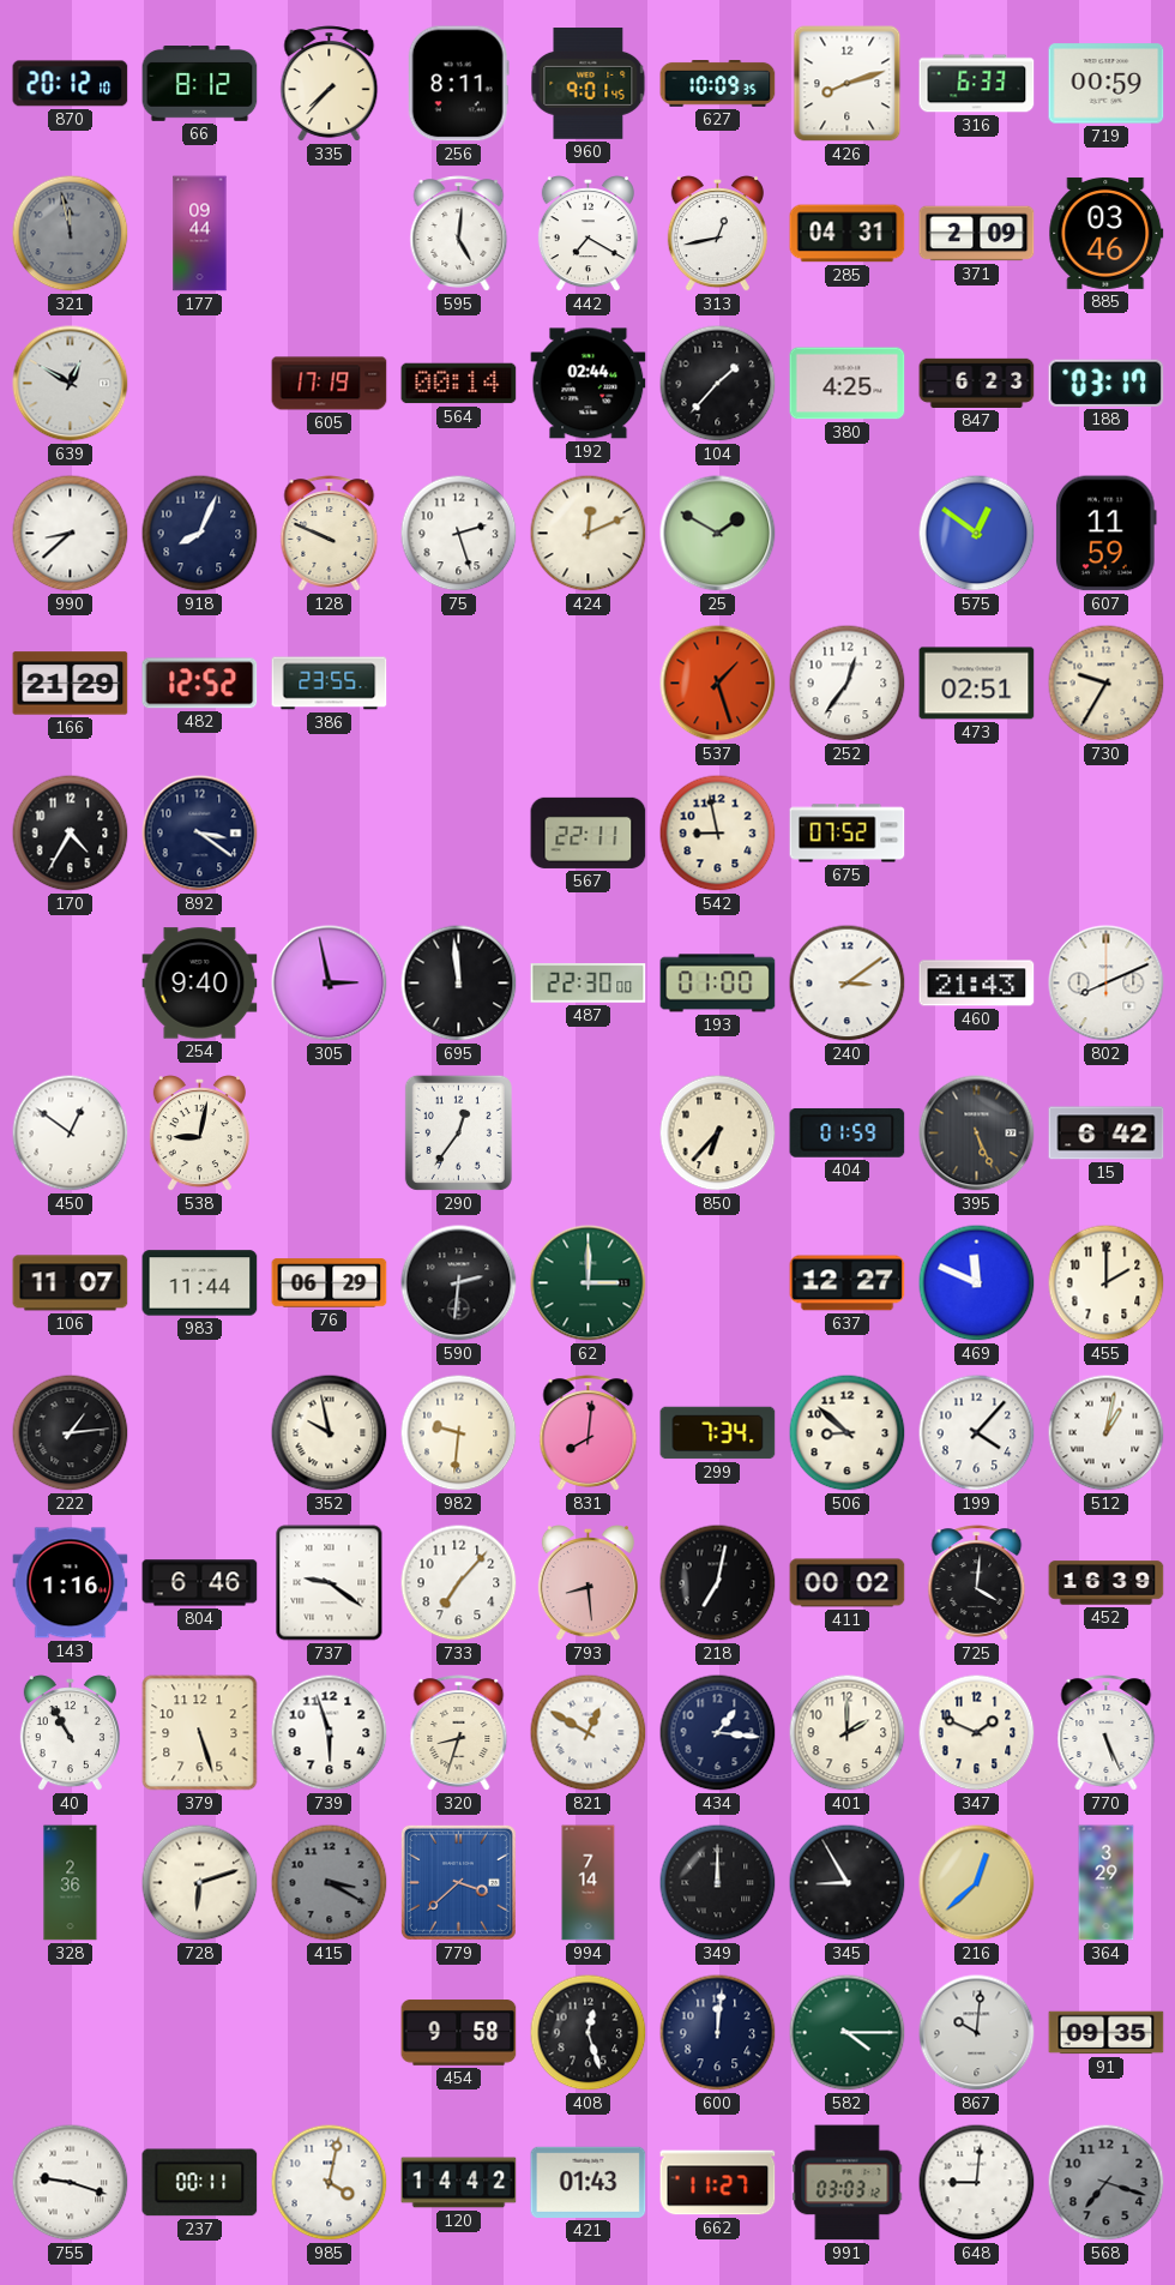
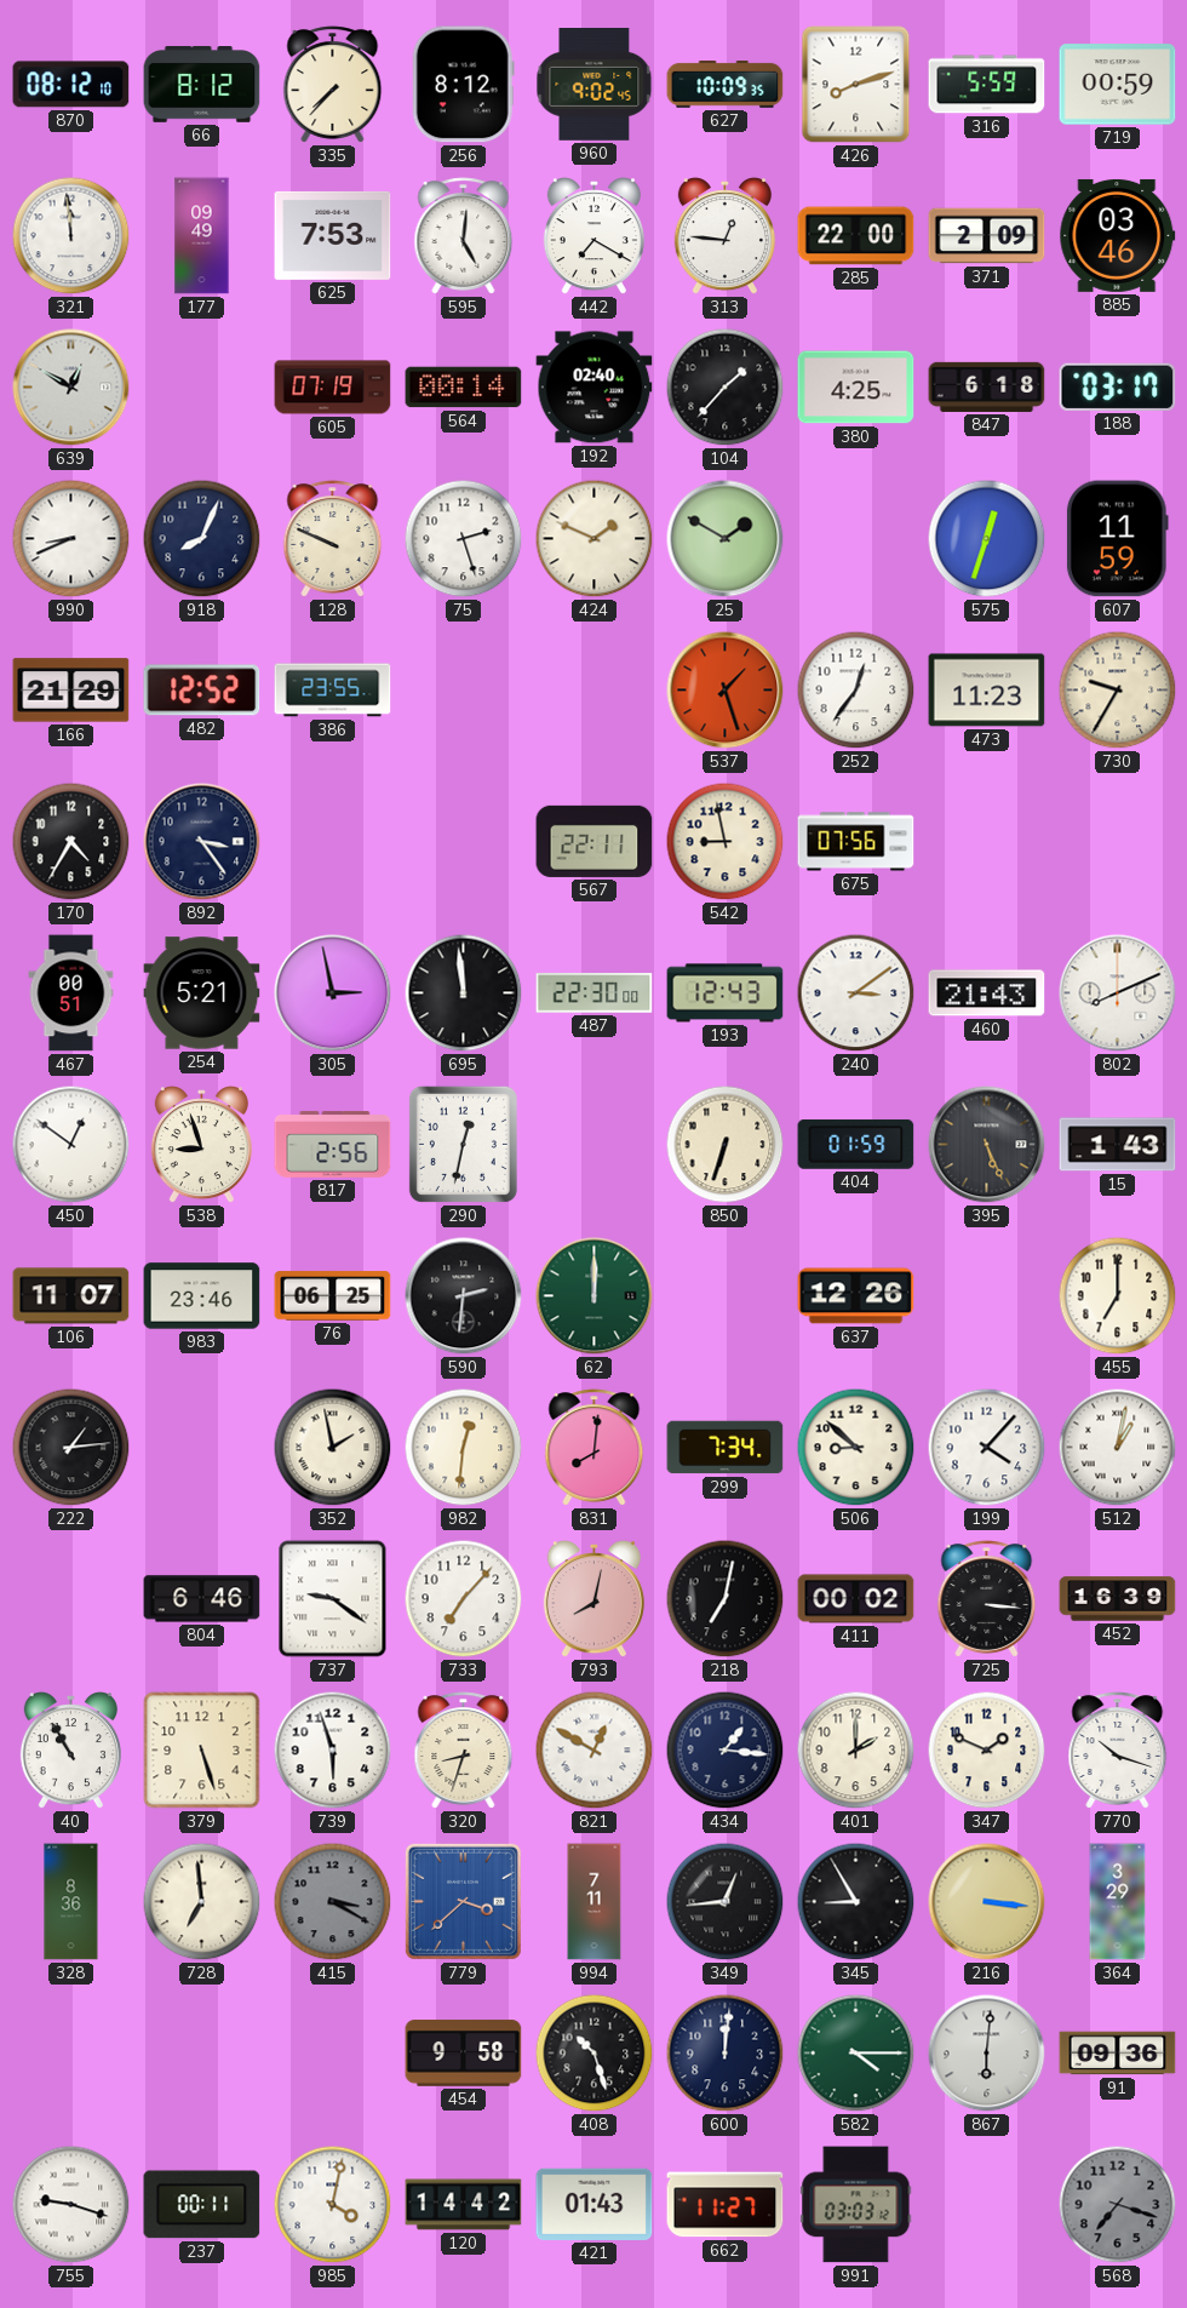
870: 20:12 -> 08:12 (71, 85)
256: 8:11 -> 8:12 (463, 85)
960: 9:01 -> 9:02 (595, 85)
316: 6:33 -> 5:59 (987, 85)
321: 11:58 -> 11:59 (71, 236)
321 dial: grey -> white (71, 236)
177: 09:44 -> 09:49 (202, 236)
625: none -> 7:53 (333, 235)
313: 12:43 -> 12:46 (724, 236)
285: 04:31 -> 22:00 (856, 236)
605: 17:19 -> 07:19 (333, 388)
192: 02:44 -> 02:40 (595, 388)
847: 6:23 -> 6:18 (987, 386)
990: 8:38 -> 8:41 (71, 539)
424: 12:11 -> 1:49 (595, 539)
575: 12:51 -> 12:33 (987, 539)
473: 02:51 -> 11:23 (987, 691)
892: 3:21 -> 3:24 (202, 842)
675: 07:52 -> 07:56 (856, 842)
467: none -> 00:51 (71, 993)
254: 9:40 -> 5:21 (202, 993)
193: 01:00 -> 12:43 (726, 993)
538: 9:02 -> 8:57 (201, 1145)
817: none -> 2:56 (333, 1145)
290: 12:36 -> 12:32 (463, 1144)
850: 6:37 -> 6:33 (726, 1145)
15: 6:42 -> 1:43 (1118, 1145)
983: 11:44 -> 23:46 (202, 1296)
76: 06:29 -> 06:25 (333, 1296)
62: 3:00 -> 12:00 (595, 1296)
637: 12:27 -> 12:26 (856, 1296)
469: 11:49 -> none (977, 1283)
455: 2:00 -> 7:00 (1118, 1296)
352: 9:58 -> 1:58 (333, 1448)
982: 9:31 -> 12:31 (464, 1448)
143: 1:16 -> none (71, 1583)
793: 8:29 -> 8:02 (593, 1599)
725: 4:01 -> 3:16 (987, 1599)
770: 5:26 -> 10:18 (1118, 1751)
328: 2:36 -> 8:36 (71, 1902)
728: 6:12 -> 6:59 (202, 1902)
994: 7:14 -> 7:11 (595, 1902)
349: 12:00 -> 12:44 (726, 1902)
216: 12:38 -> 3:16 (987, 1902)
408: 12:27 -> 10:27 (595, 2054)
867: 10:01 -> 6:01 (987, 2054)
91: 09:35 -> 09:36 (1118, 2054)
648: 9:01 -> none (977, 2183)
